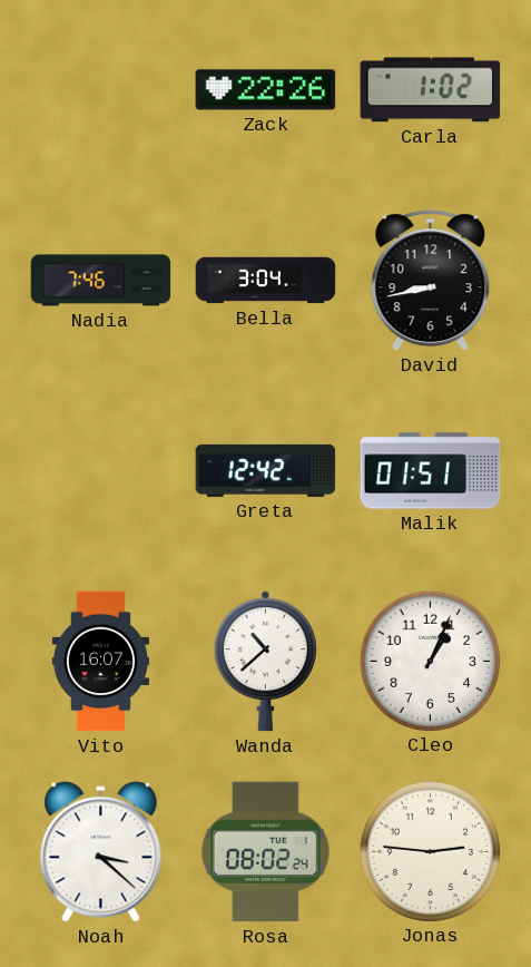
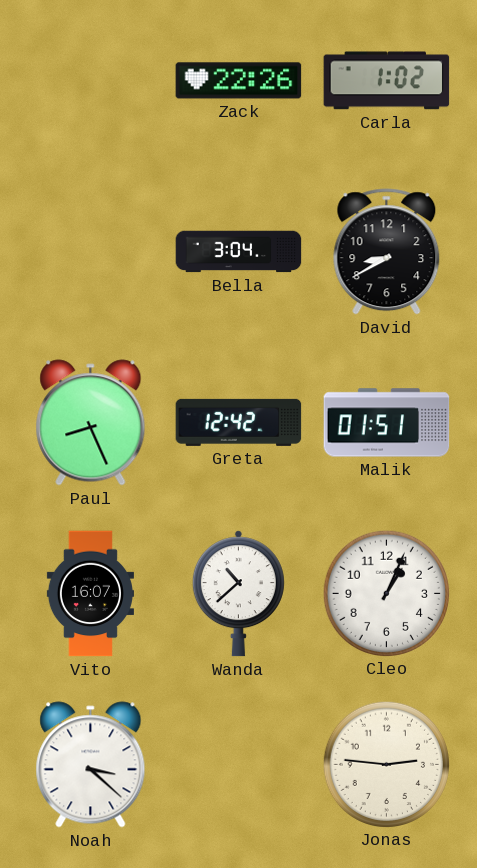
Nadia: 7:46 -> none (101, 281)
David: 8:43 -> 8:40 (387, 252)
Paul: none -> 8:26 (91, 423)
Rosa: 08:02 -> none (265, 852)
